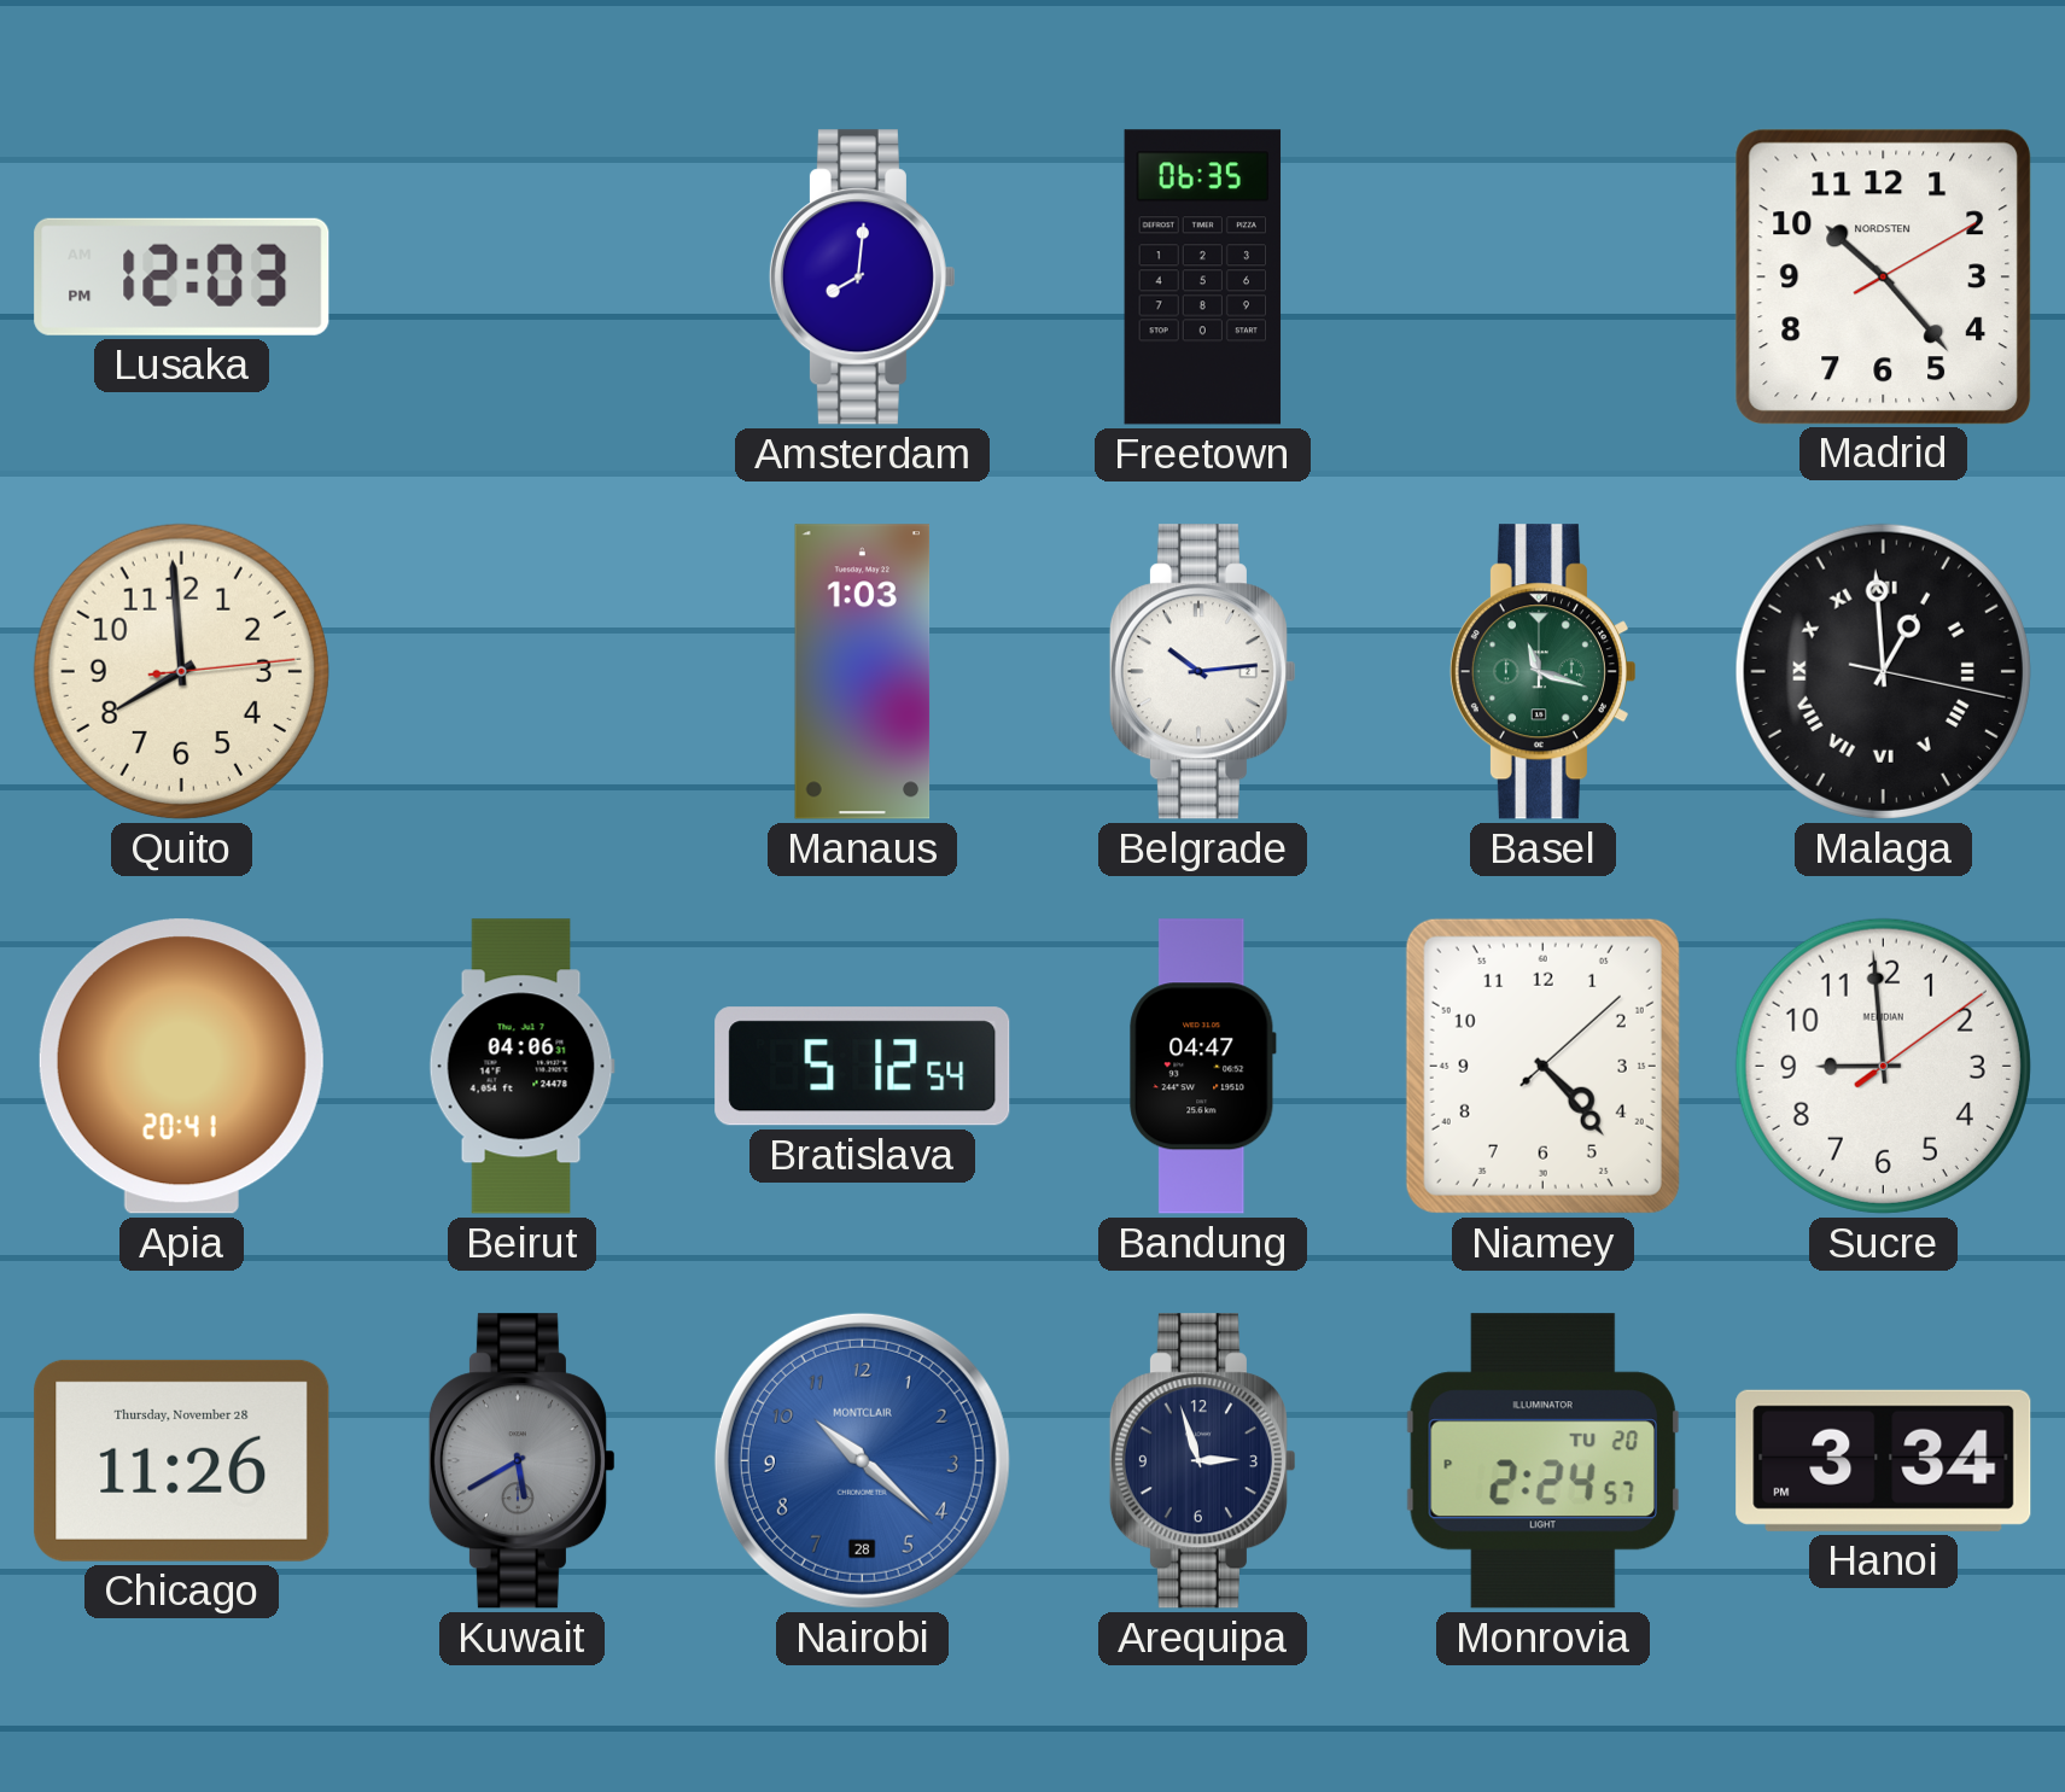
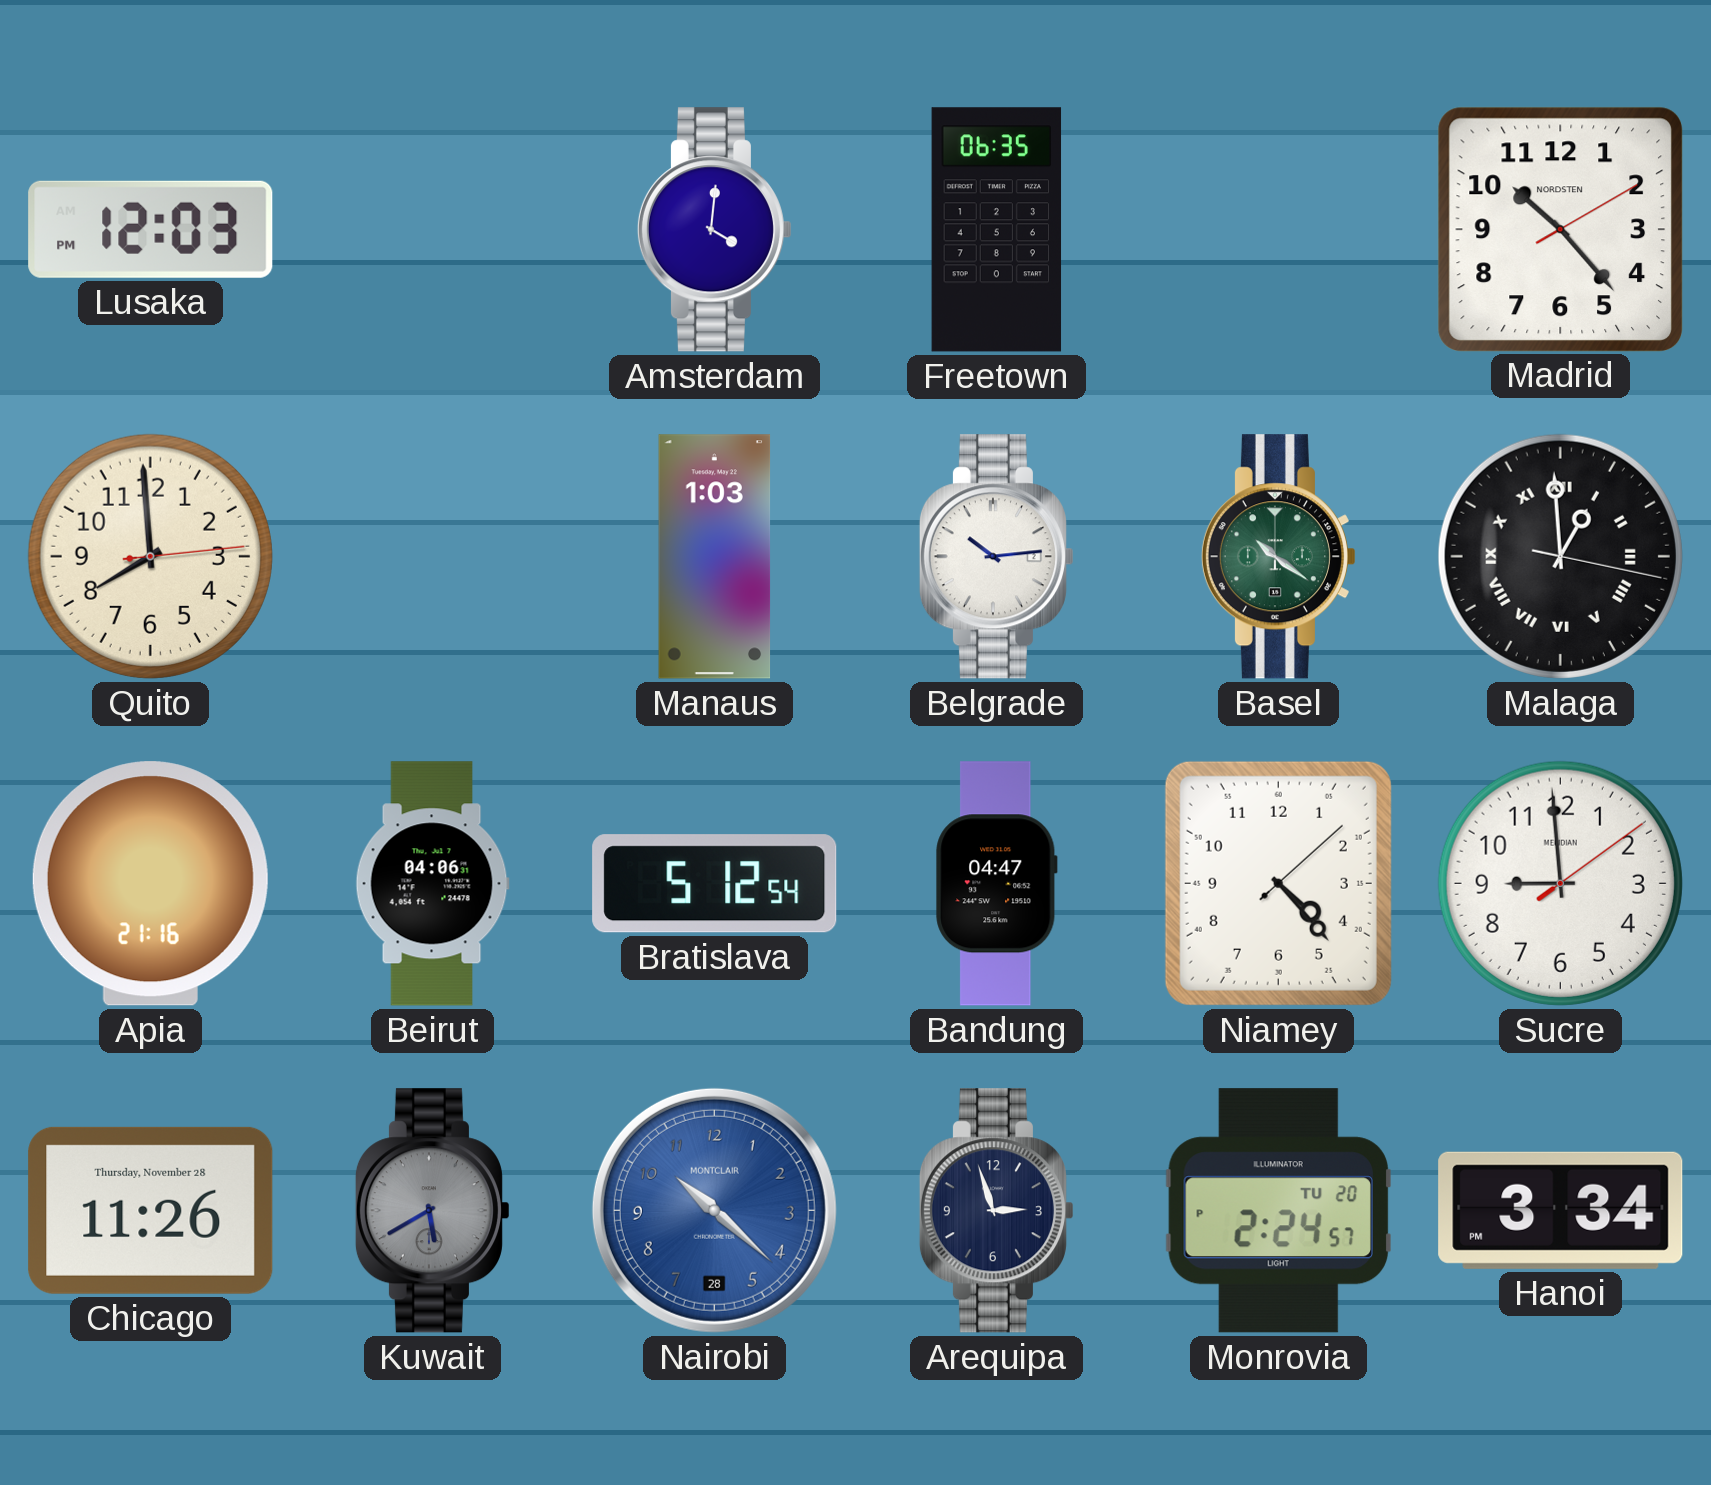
Amsterdam: 8:01 -> 4:01 (714, 230)
Basel: 11:18 -> 10:21 (1278, 557)
Apia: 20:41 -> 21:16 (150, 884)
